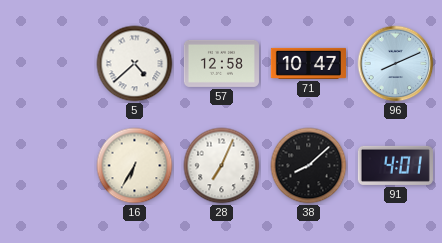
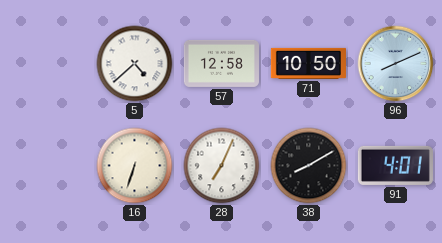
71: 10:47 -> 10:50 (308, 63)
16: 6:35 -> 6:33 (135, 166)
38: 8:08 -> 8:10 (309, 166)
